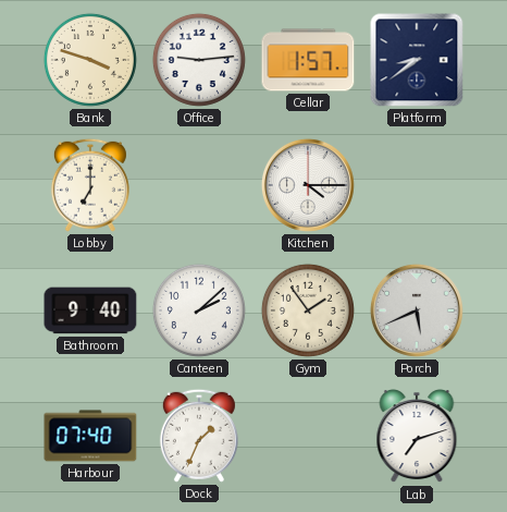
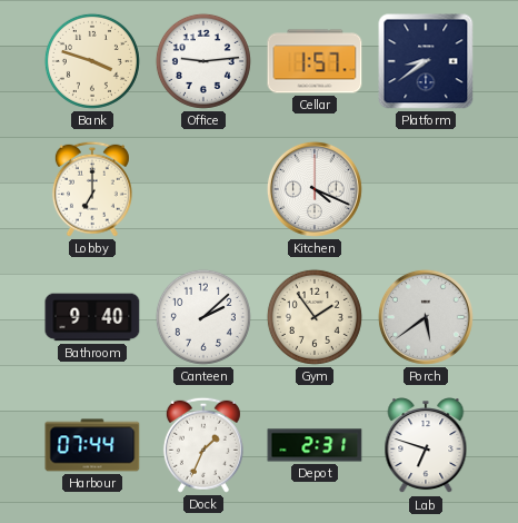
Kitchen: 4:15 -> 4:19 (315, 189)
Porch: 5:41 -> 5:39 (426, 317)
Harbour: 07:40 -> 07:44 (92, 445)
Depot: none -> 2:31 (315, 445)
Lab: 7:12 -> 6:48 (426, 446)
